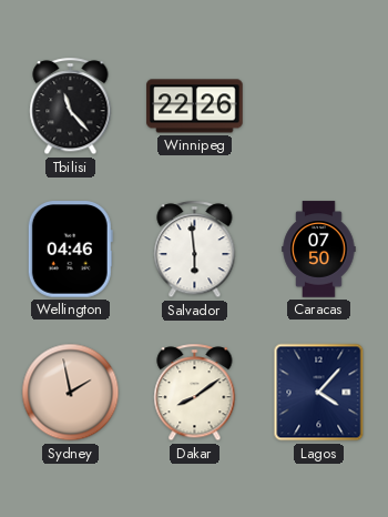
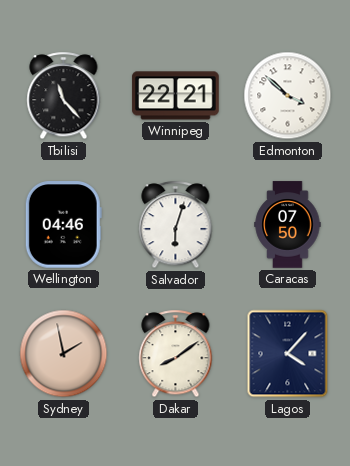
Winnipeg: 22:26 -> 22:21 (176, 96)
Edmonton: none -> 3:52 (288, 96)
Salvador: 5:59 -> 6:03 (176, 225)
